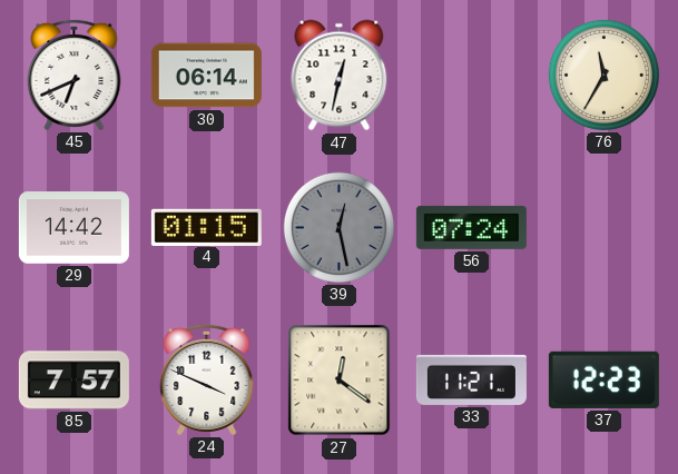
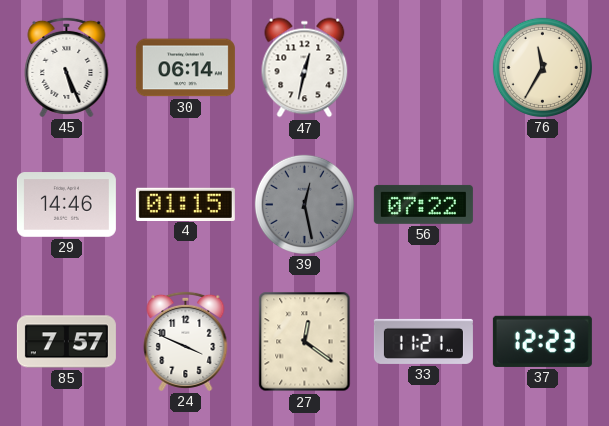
45: 6:41 -> 5:26 (67, 67)
29: 14:42 -> 14:46 (66, 205)
56: 07:24 -> 07:22 (423, 204)
